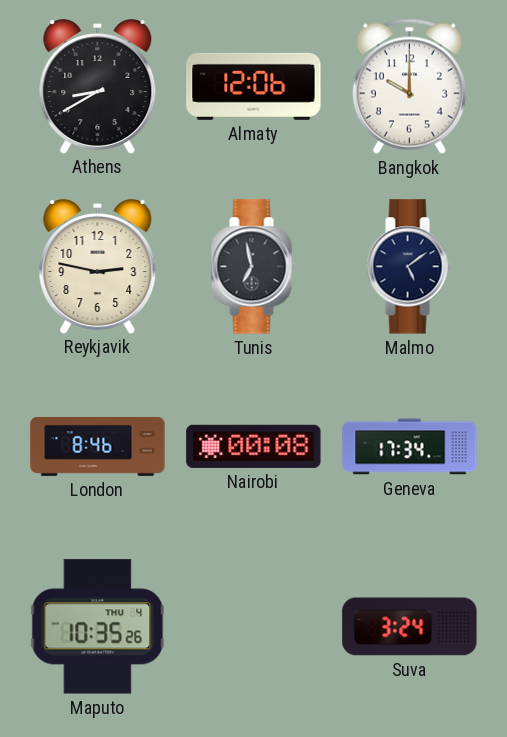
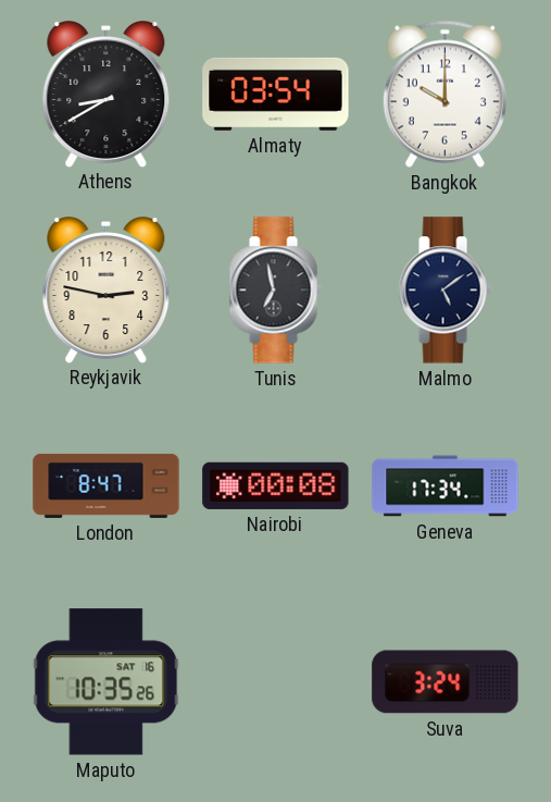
Almaty: 12:06 -> 03:54 (276, 94)
London: 8:46 -> 8:47 (107, 485)
Maputo date: THU 4 -> SAT 16 (107, 682)
